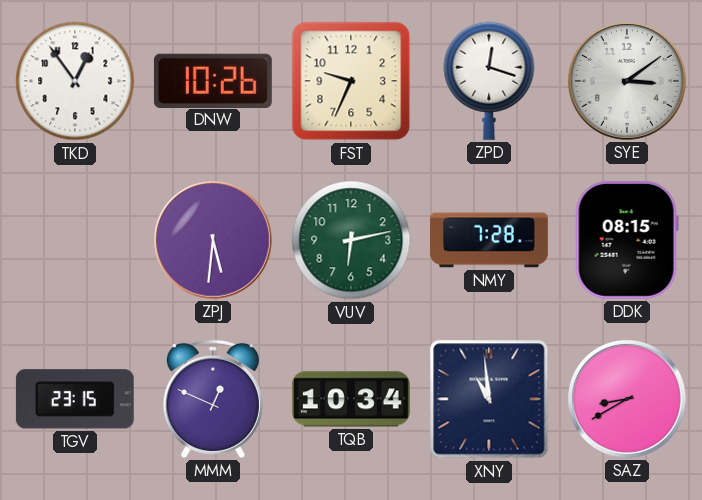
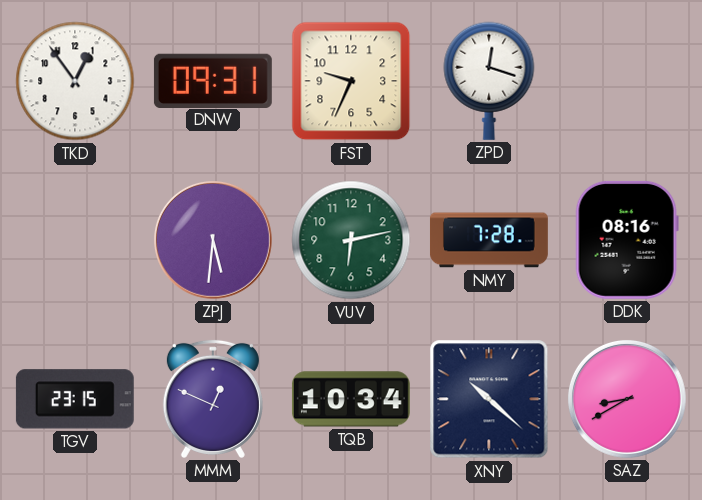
DNW: 10:26 -> 09:31 (213, 80)
SYE: 3:09 -> none (627, 81)
DDK: 08:15 -> 08:16 (627, 240)
XNY: 10:59 -> 10:22 (489, 399)
